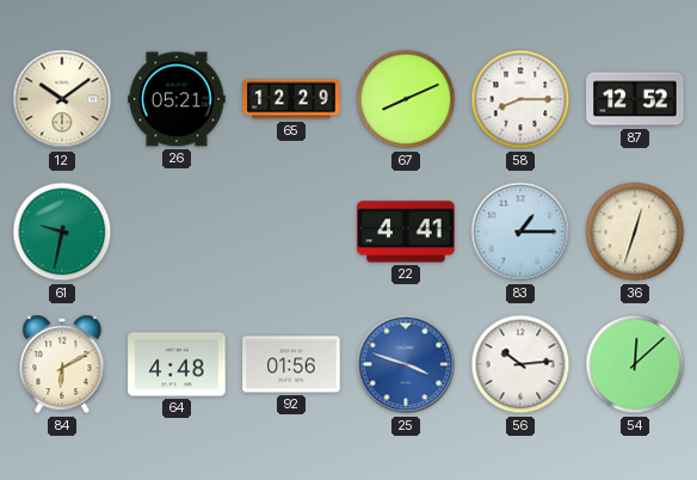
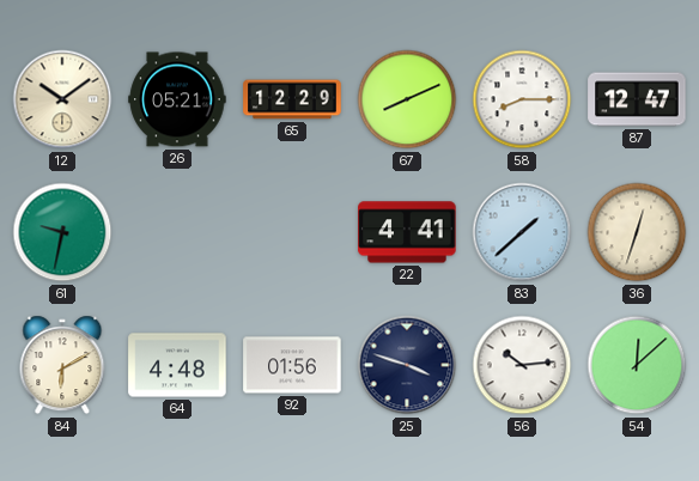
87: 12:52 -> 12:47 (637, 99)
83: 1:15 -> 1:38 (522, 232)
25 dial: blue -> navy (407, 365)
